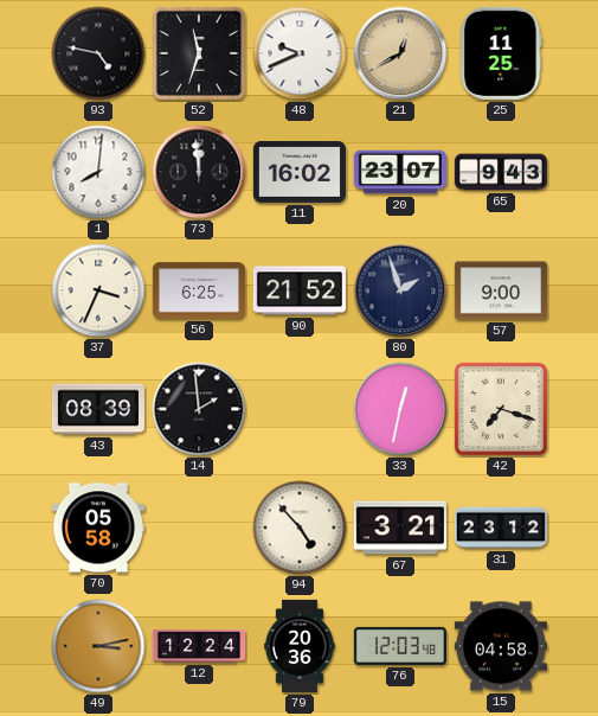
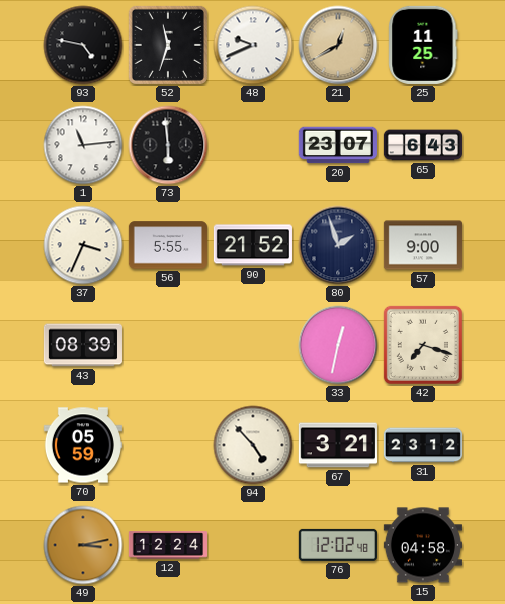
1: 8:01 -> 11:14 (83, 145)
73: 11:59 -> 5:59 (168, 145)
11: 16:02 -> none (300, 172)
65: 9:43 -> 6:43 (423, 145)
56: 6:25 -> 5:55 (168, 245)
14: 1:59 -> none (199, 409)
70: 05:58 -> 05:59 (83, 445)
79: 20:36 -> none (300, 646)
76: 12:03 -> 12:02 (338, 545)
